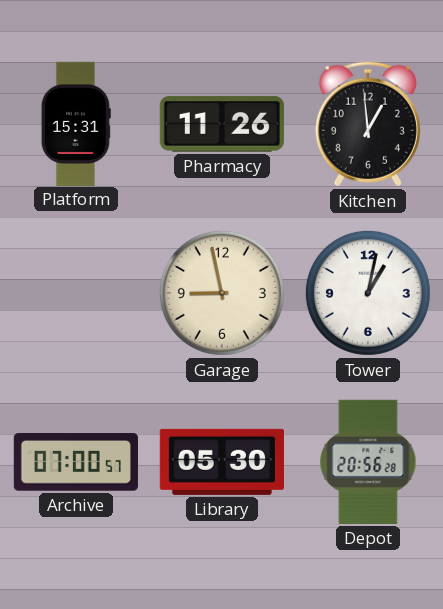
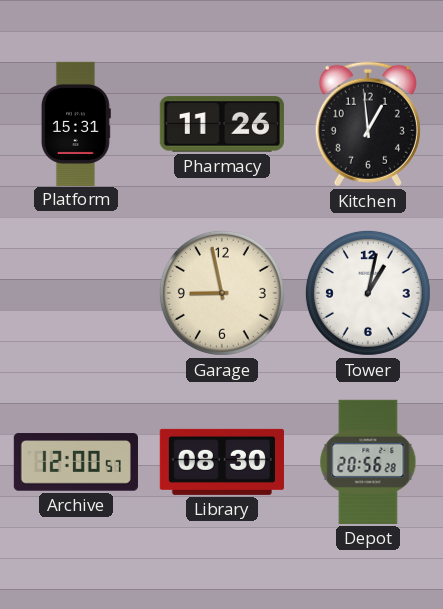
Archive: 07:00 -> 12:00 (76, 462)
Library: 05:30 -> 08:30 (222, 462)
